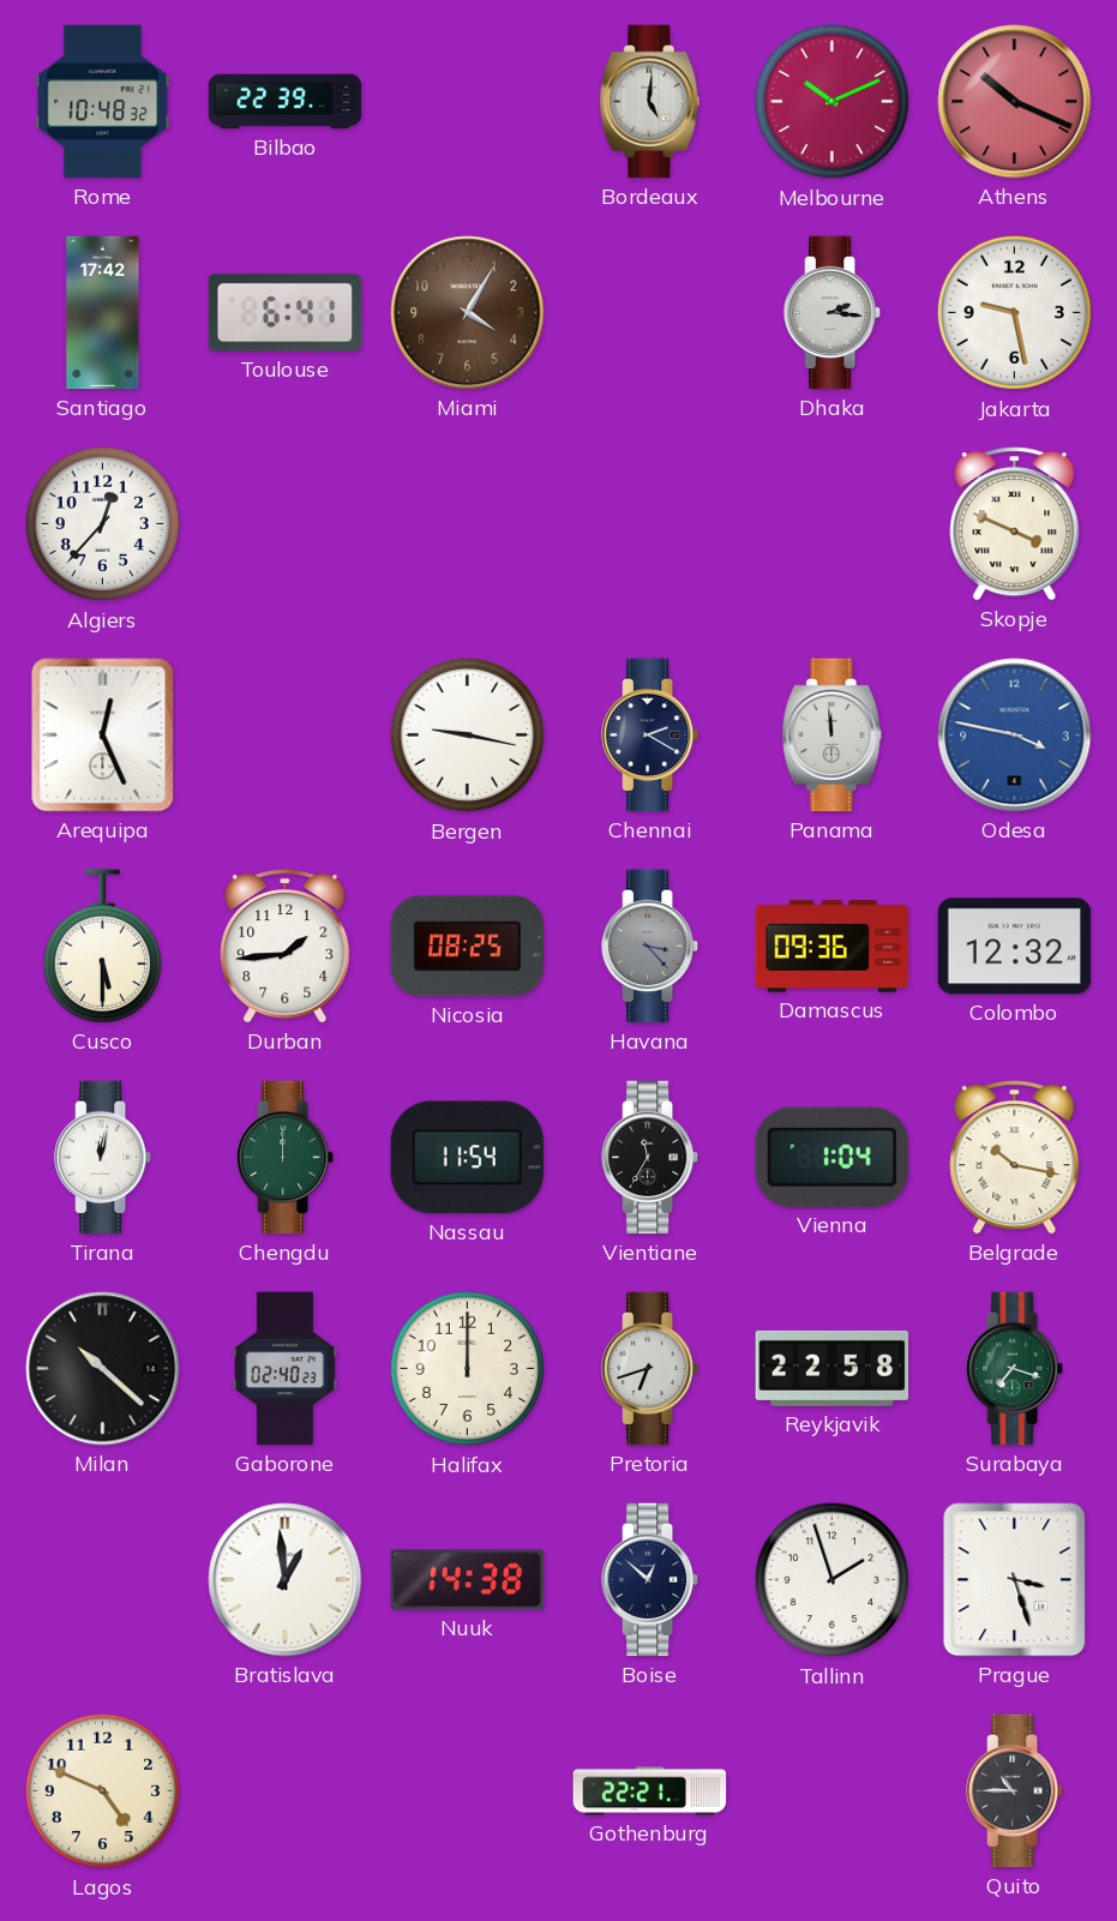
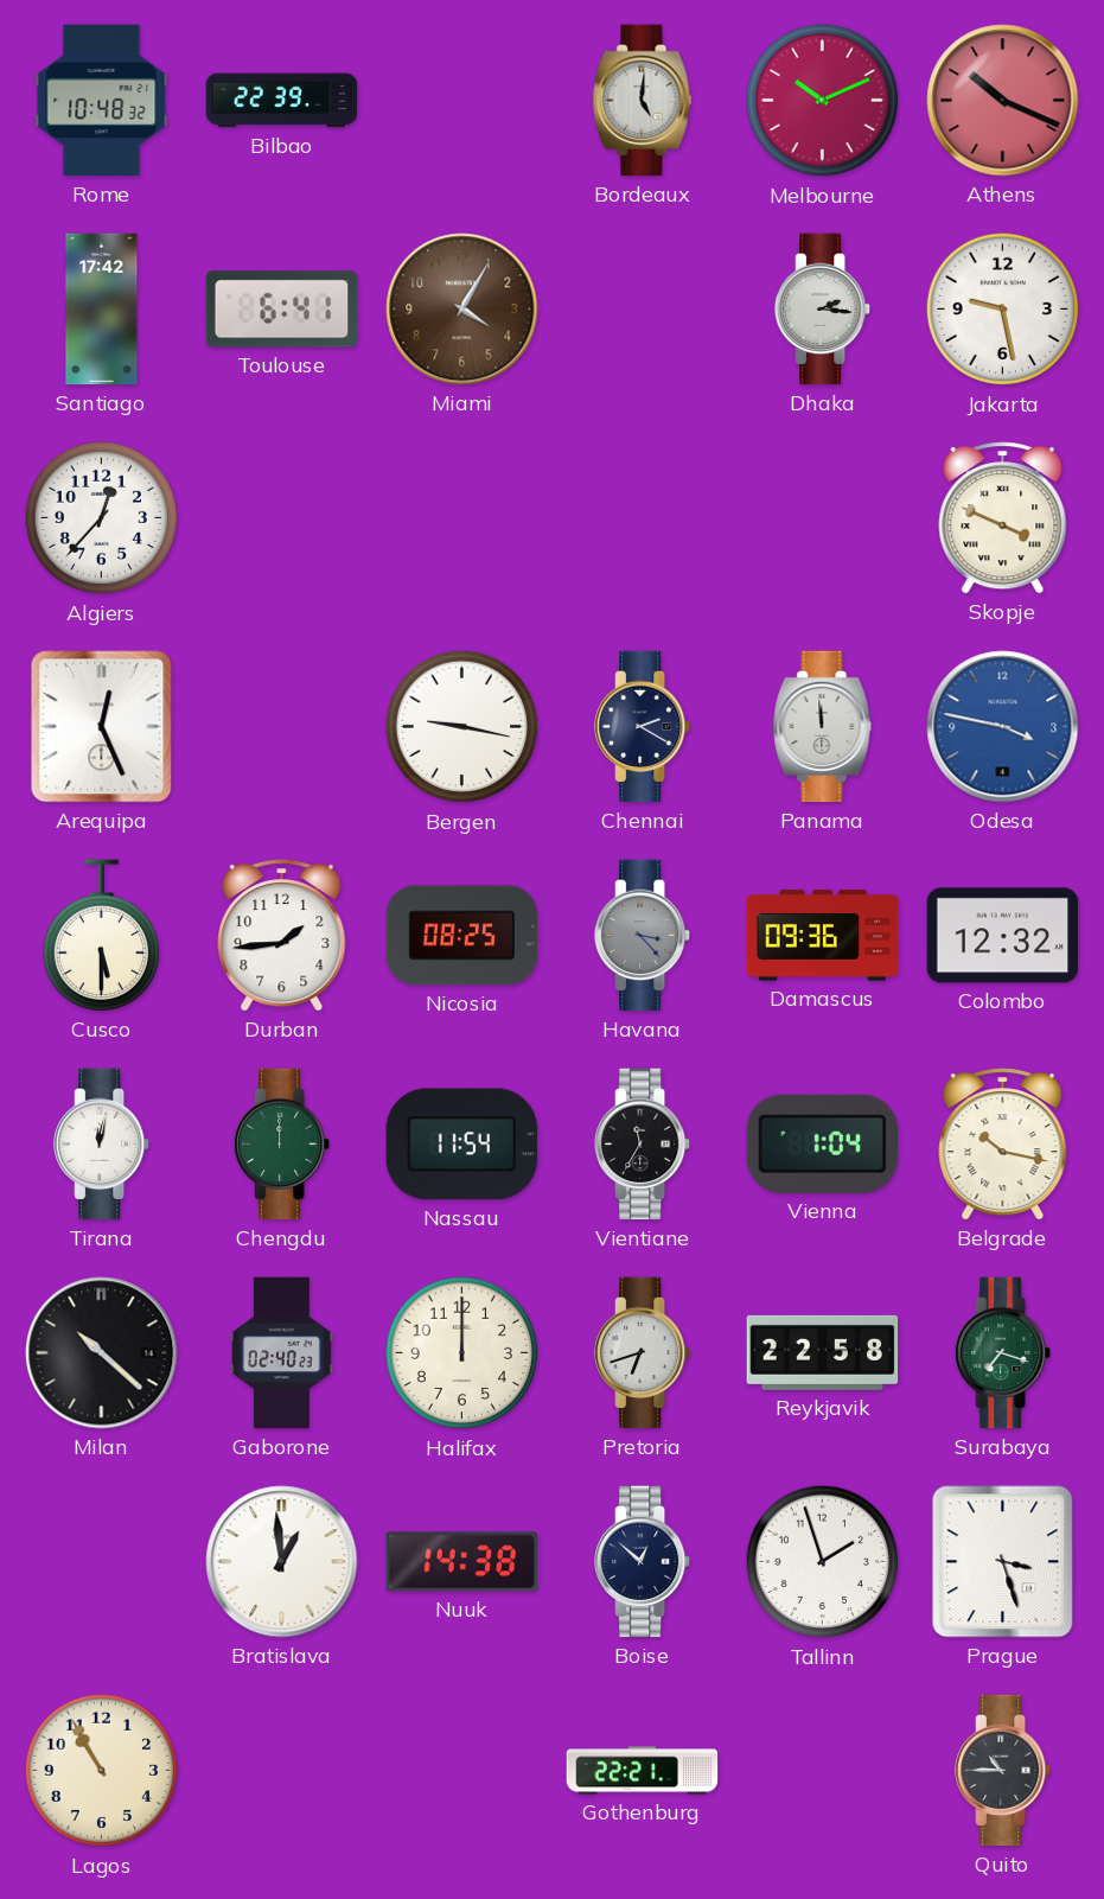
Lagos: 4:49 -> 10:55 (102, 1771)
